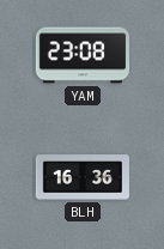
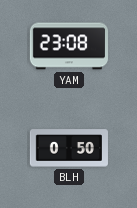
BLH: 16:36 -> 0:50 (68, 148)
